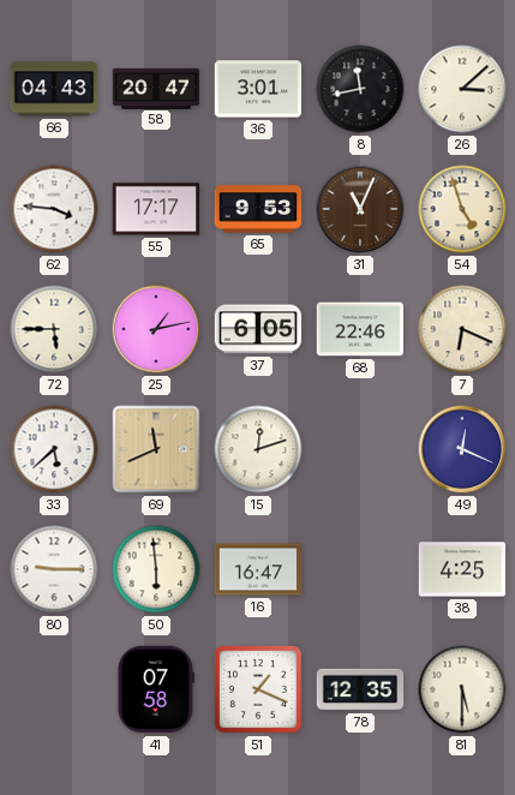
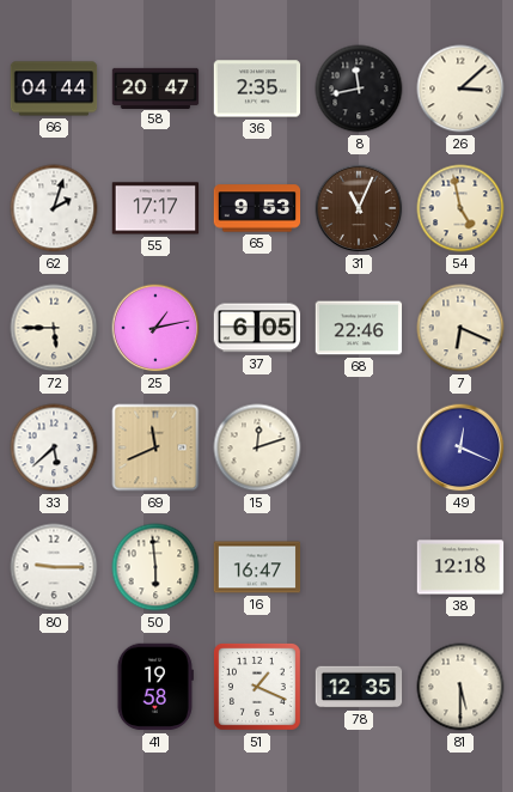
66: 04:43 -> 04:44 (54, 89)
36: 3:01 -> 2:35 (257, 89)
62: 3:46 -> 2:03 (54, 208)
54: 4:57 -> 4:58 (460, 208)
38: 4:25 -> 12:18 (460, 567)
41: 07:58 -> 19:58 (155, 687)
